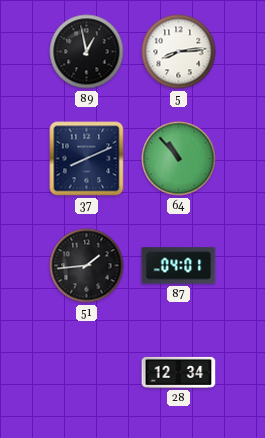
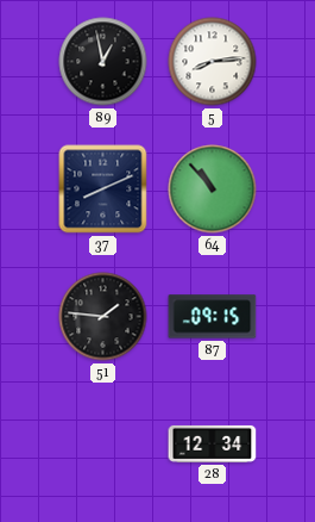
51: 1:44 -> 1:46 (103, 317)
87: 04:01 -> 09:15 (213, 317)
